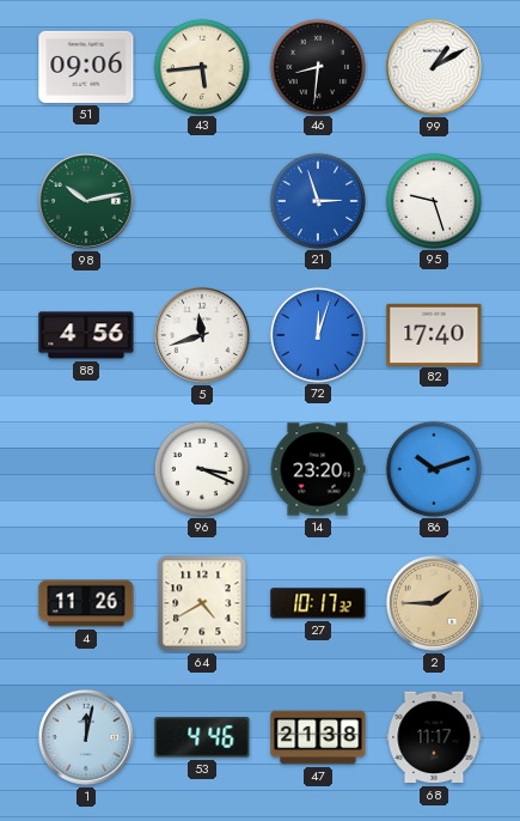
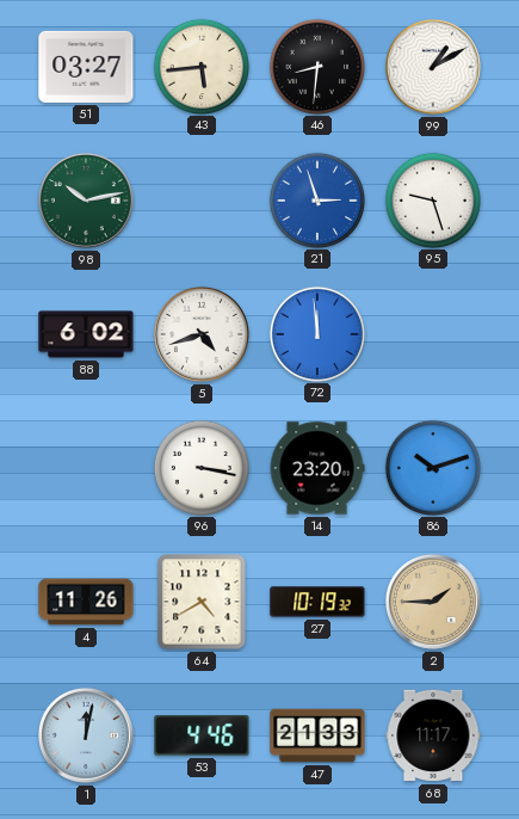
51: 09:06 -> 03:27 (86, 67)
88: 4:56 -> 6:02 (86, 334)
5: 11:42 -> 4:42 (202, 334)
72: 12:03 -> 11:59 (316, 333)
82: 17:40 -> none (434, 334)
96: 3:19 -> 3:17 (200, 467)
27: 10:17 -> 10:19 (317, 602)
47: 21:38 -> 21:33 (317, 735)
